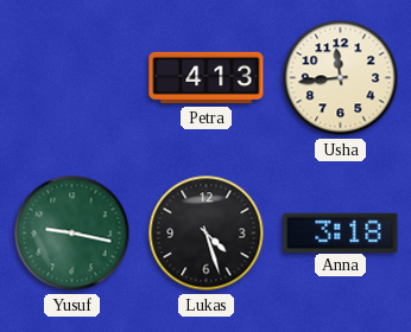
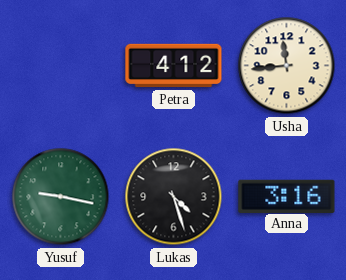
Petra: 4:13 -> 4:12 (174, 66)
Anna: 3:18 -> 3:16 (287, 196)
